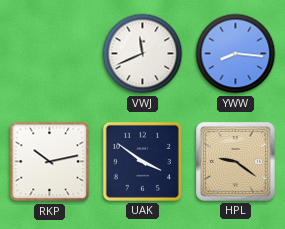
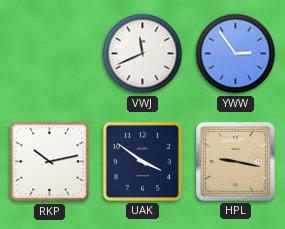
YWW: 8:16 -> 2:54 (236, 54)
HPL: 9:21 -> 9:17 (236, 162)
